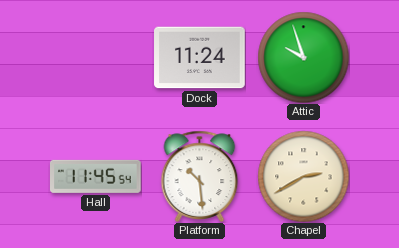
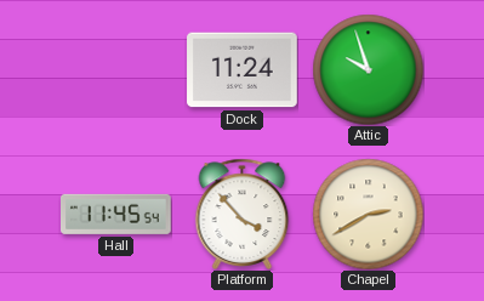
Platform: 10:29 -> 3:53 (243, 214)
